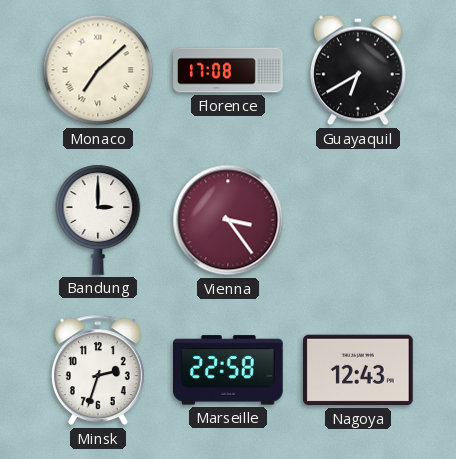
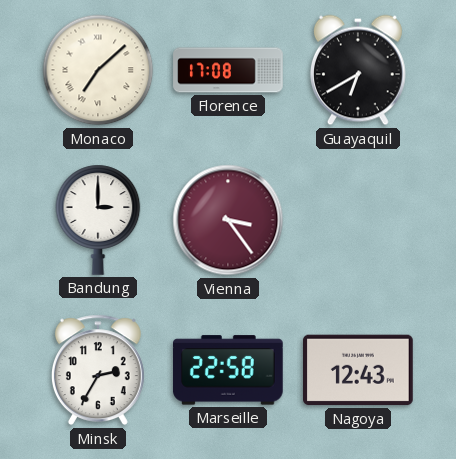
Minsk: 2:33 -> 2:35 (98, 370)
